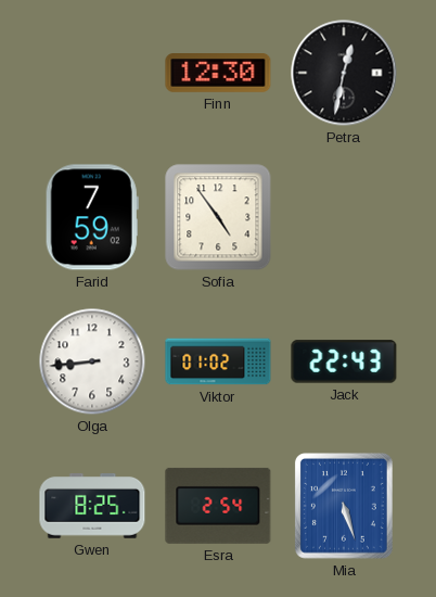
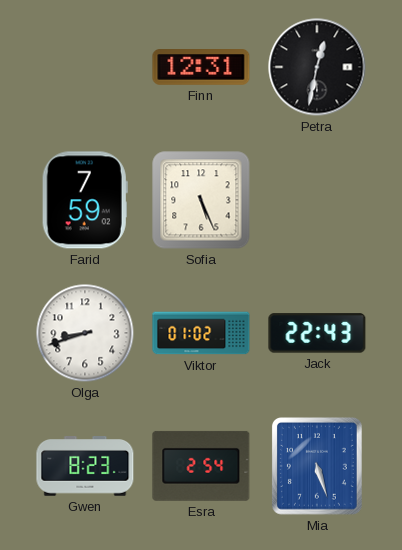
Finn: 12:30 -> 12:31 (201, 67)
Sofia: 4:54 -> 5:26 (201, 200)
Olga: 8:44 -> 8:42 (85, 333)
Gwen: 8:25 -> 8:23 (85, 466)
